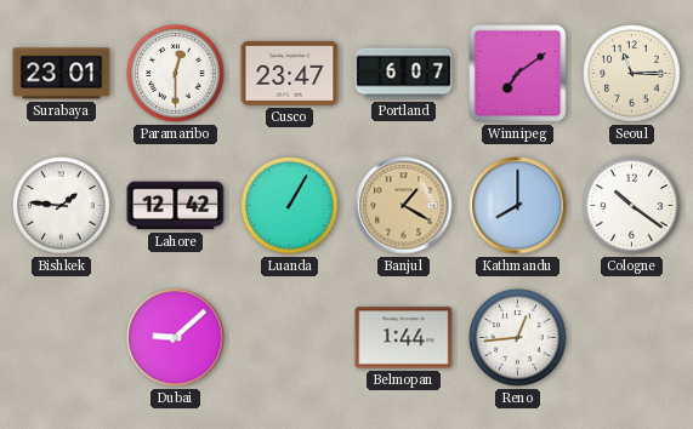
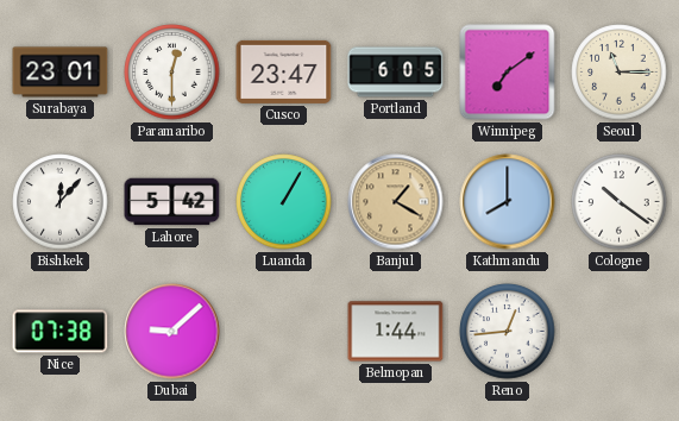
Portland: 6:07 -> 6:05 (396, 73)
Bishkek: 1:46 -> 12:07 (61, 202)
Lahore: 12:42 -> 5:42 (172, 202)
Nice: none -> 07:38 (61, 332)
